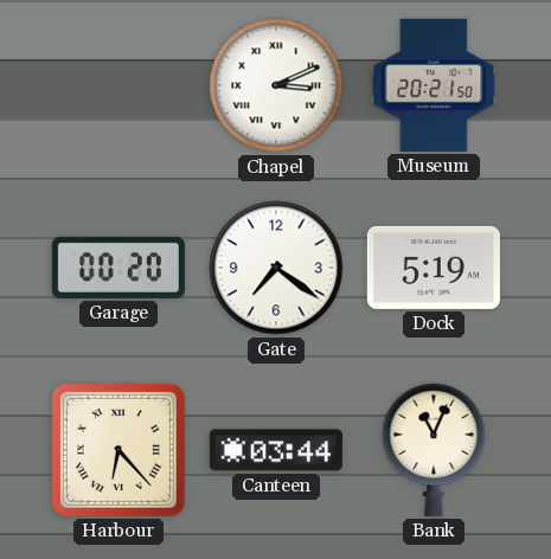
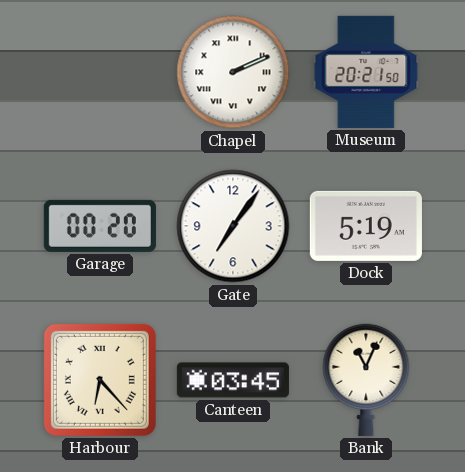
Chapel: 3:11 -> 2:11 (233, 72)
Gate: 7:21 -> 7:06 (233, 226)
Canteen: 03:44 -> 03:45 (233, 380)
